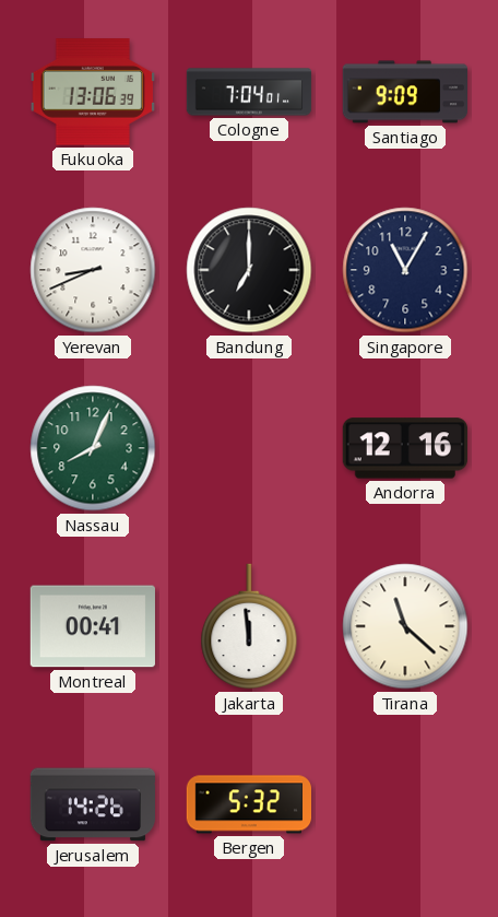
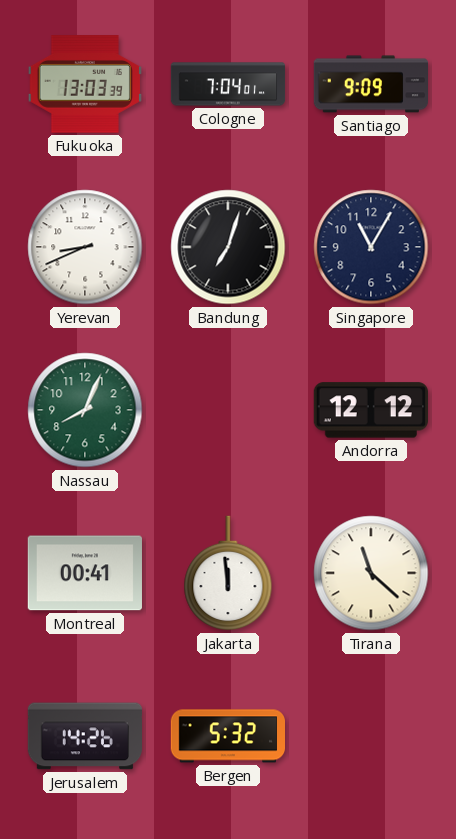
Fukuoka: 13:06 -> 13:03 (85, 84)
Bandung: 7:00 -> 7:03 (228, 247)
Andorra: 12:16 -> 12:12 (371, 410)
